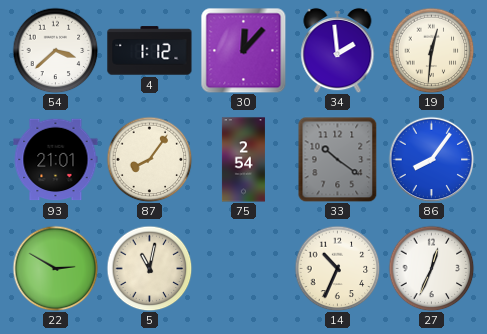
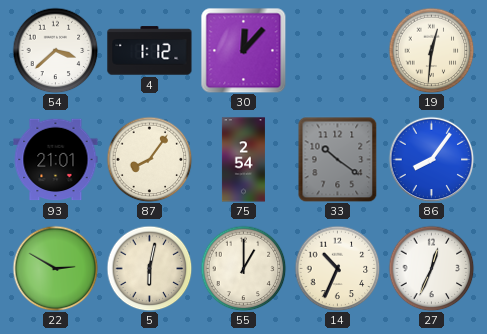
34: 1:59 -> none (338, 50)
5: 11:02 -> 6:02 (149, 268)
55: none -> 1:00 (243, 268)
